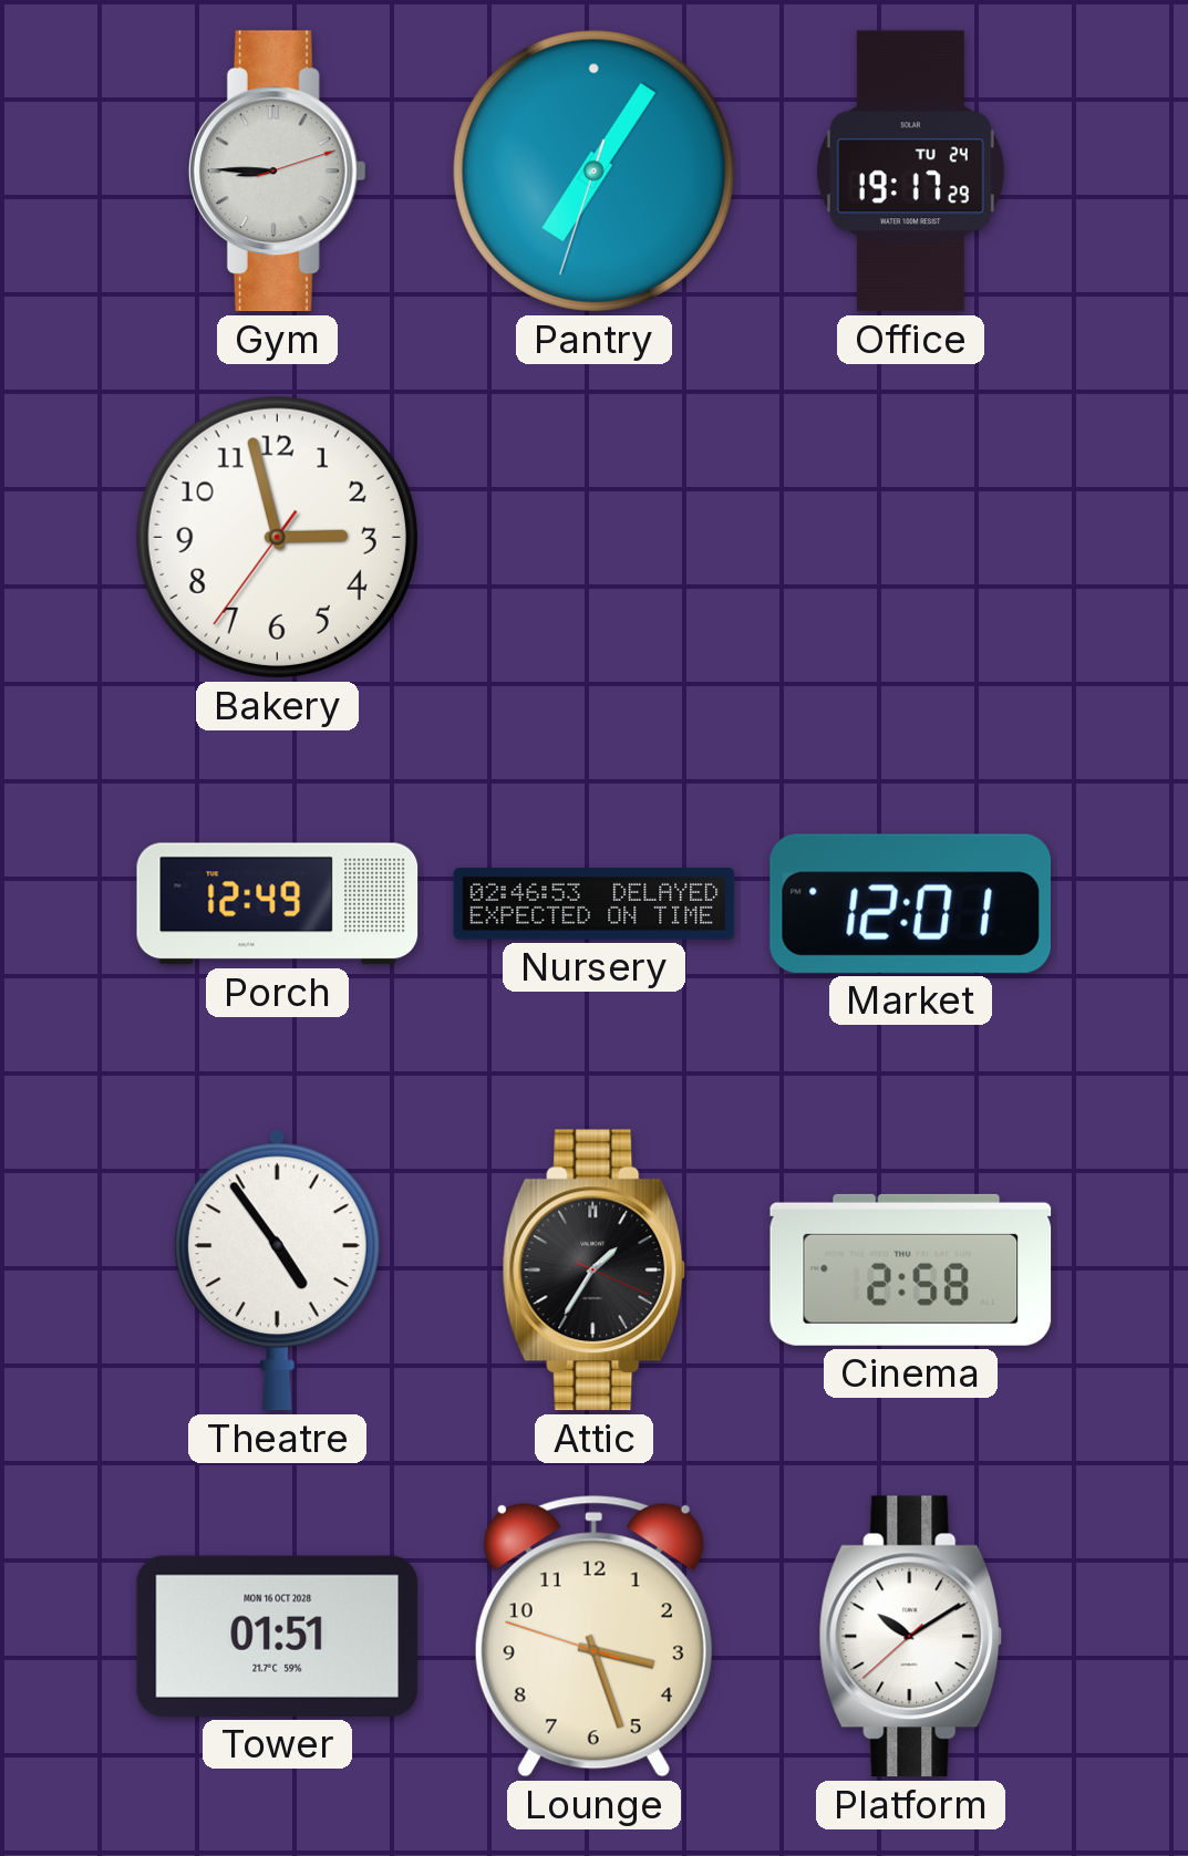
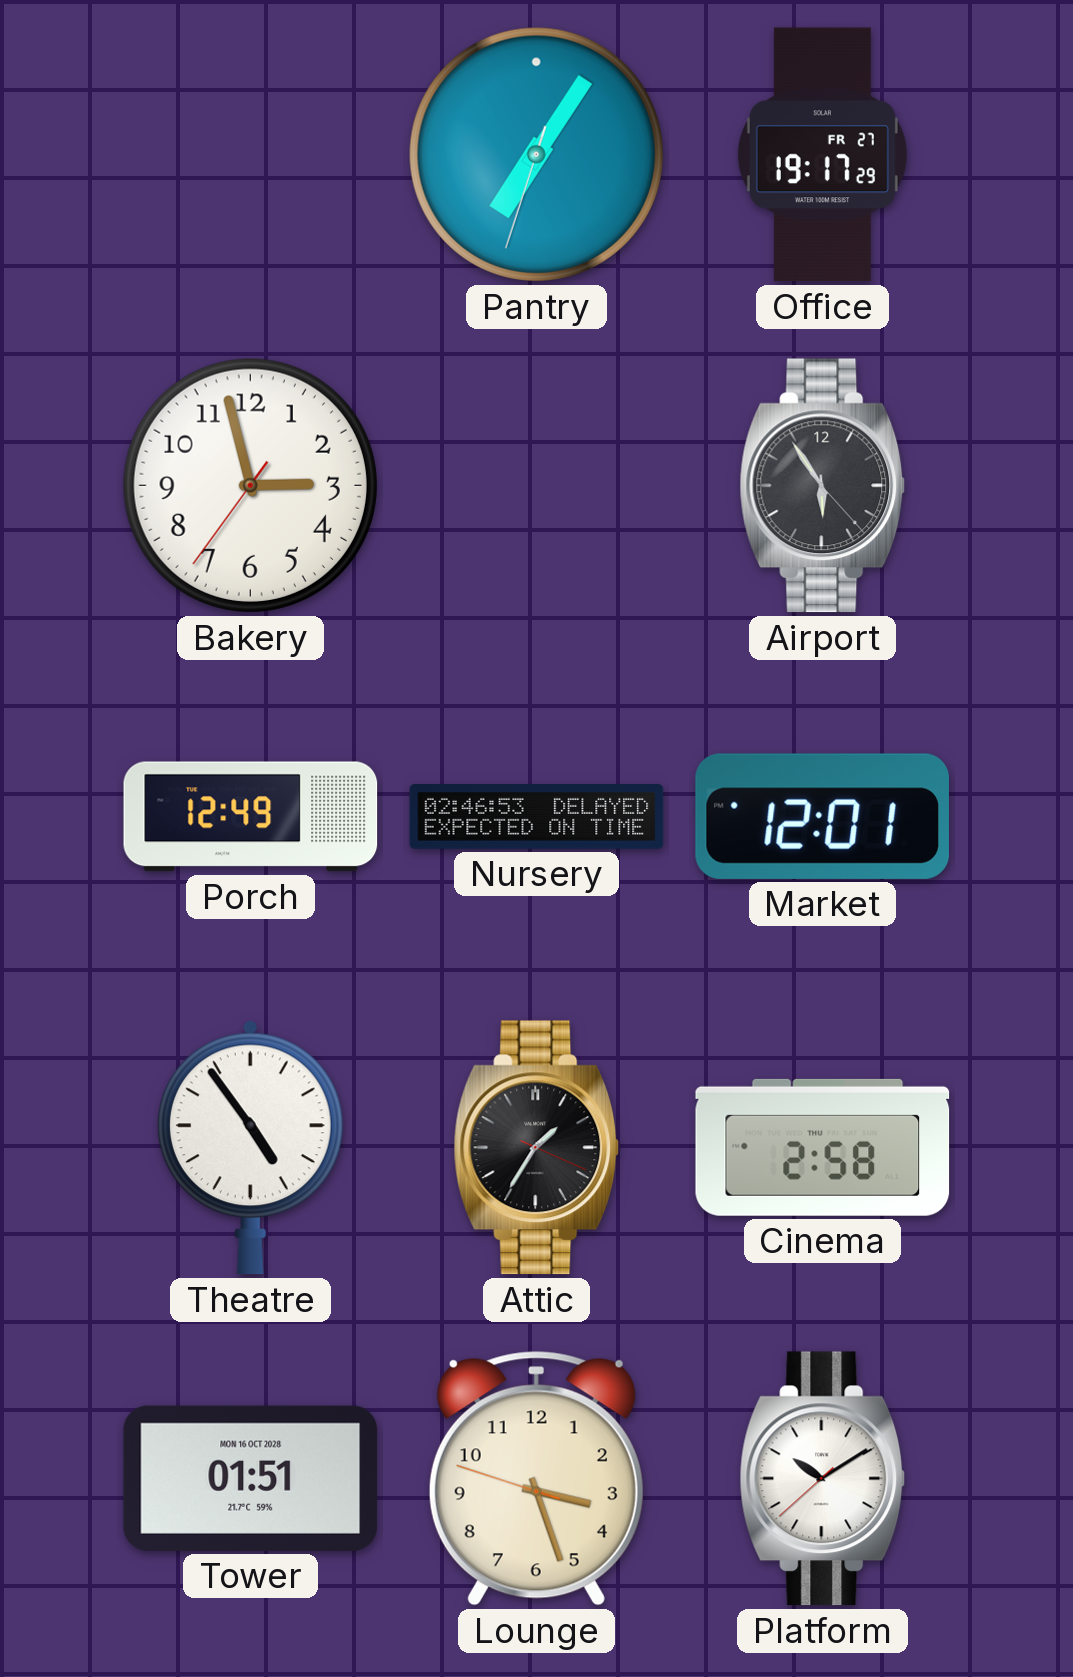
Gym: 8:45 -> none (277, 172)
Office date: TU 24 -> FR 27 (822, 155)
Airport: none -> 5:54 (823, 486)
